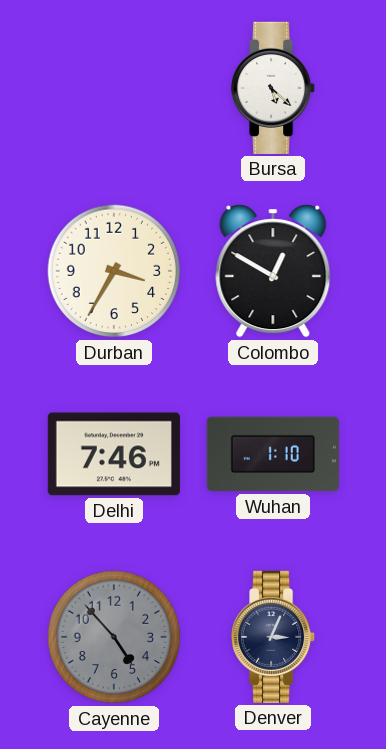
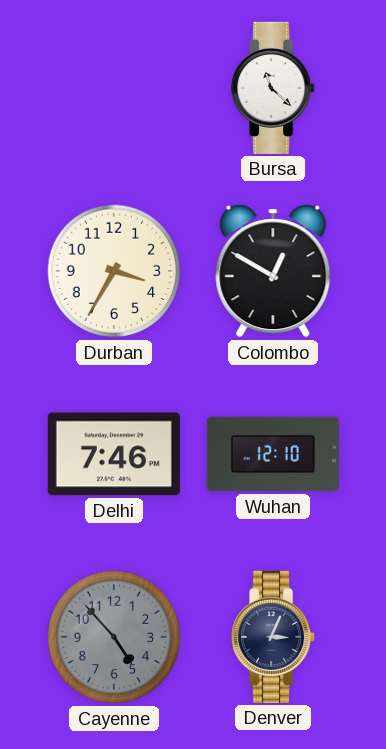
Bursa: 5:22 -> 11:22 (274, 88)
Wuhan: 1:10 -> 12:10 (273, 454)
